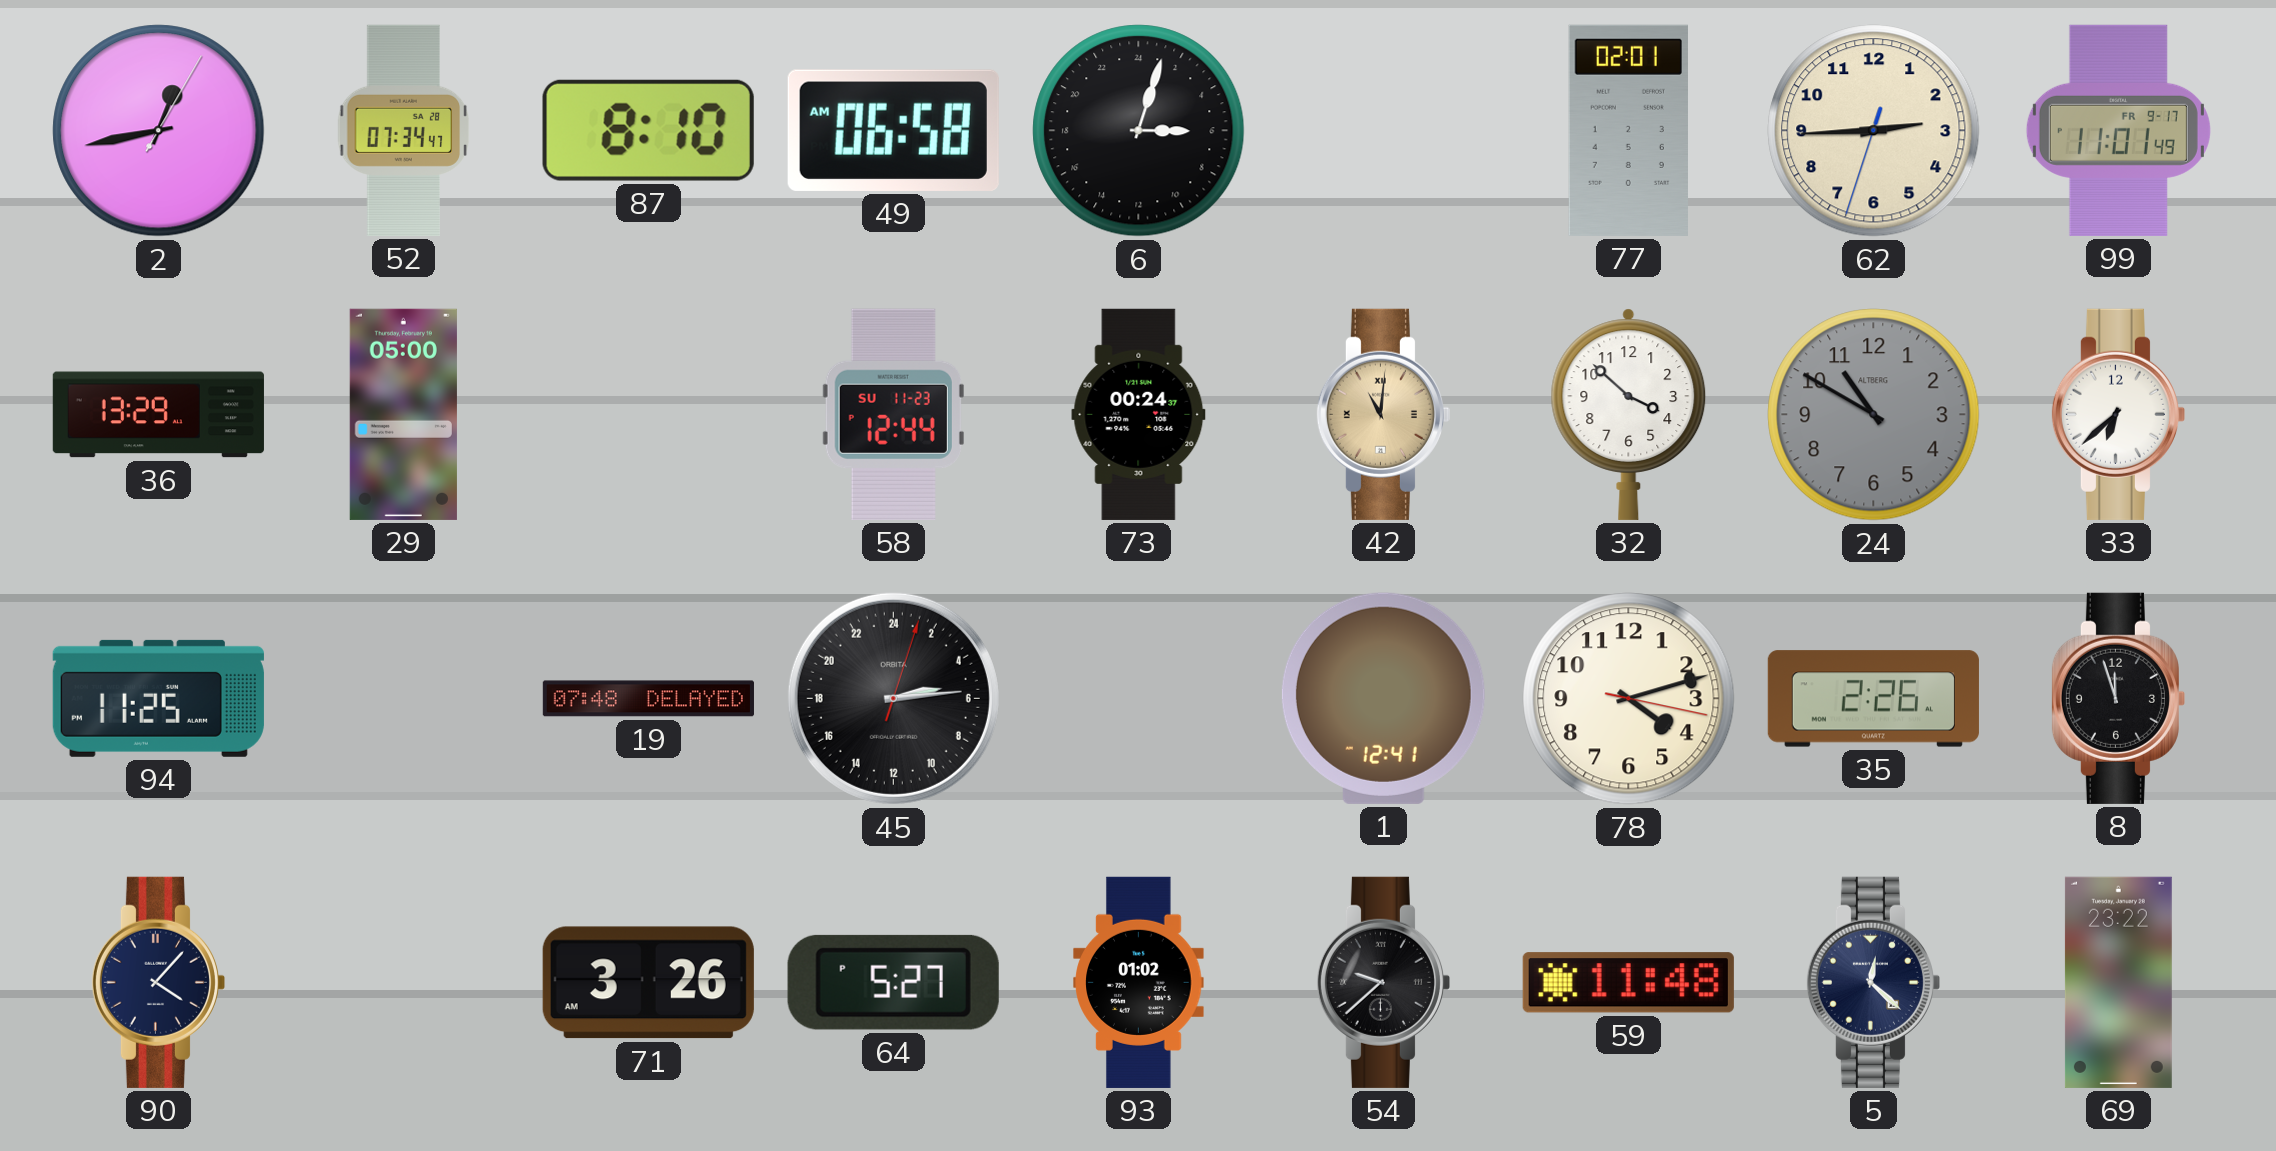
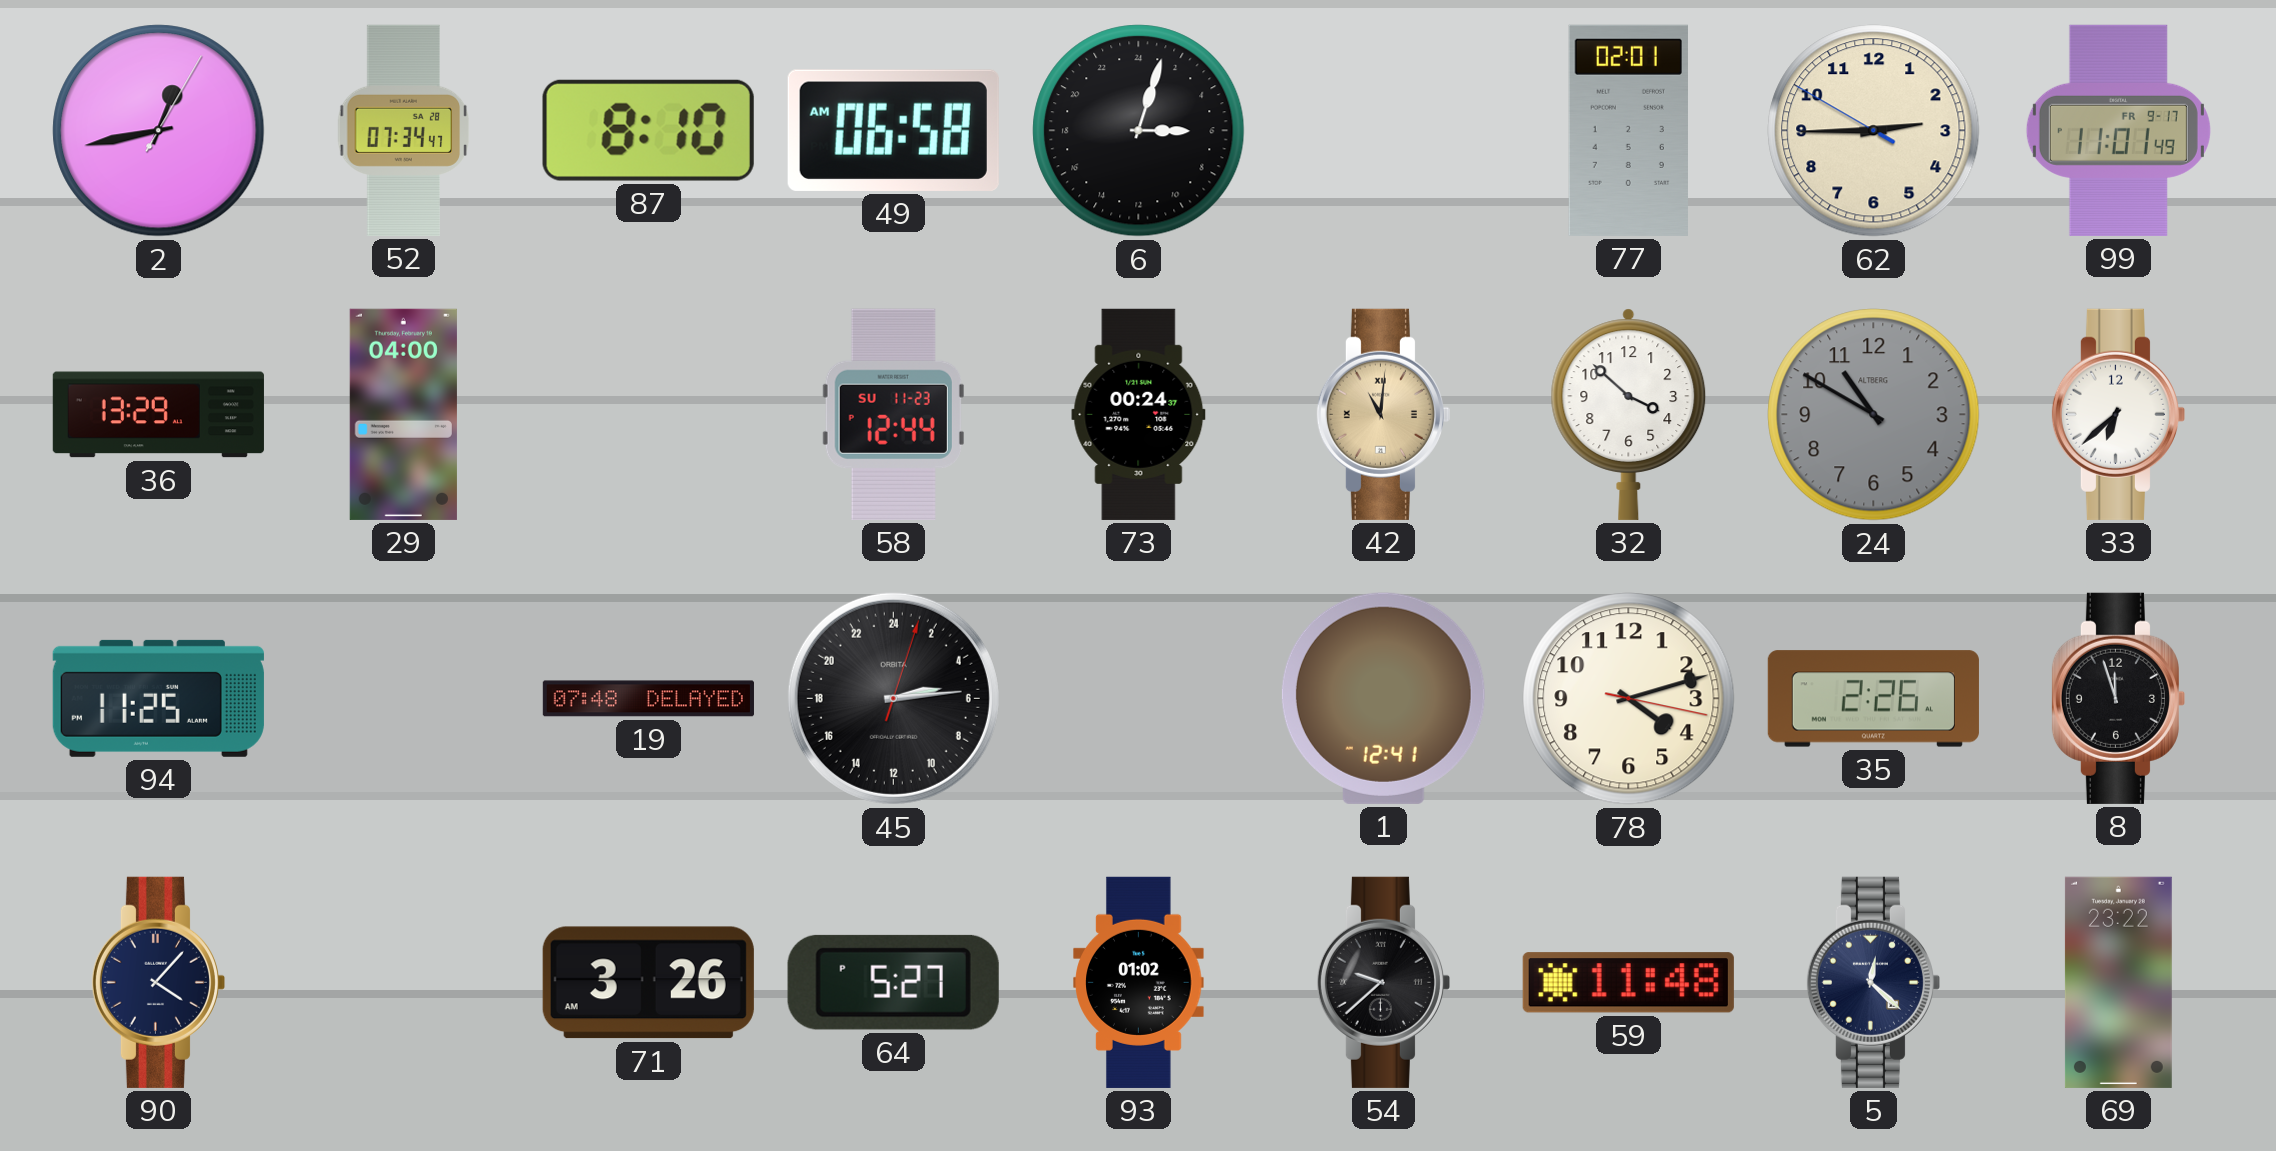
62: 2:44:33 -> 2:44:50 (1874, 131)
29: 05:00 -> 04:00 (403, 414)
